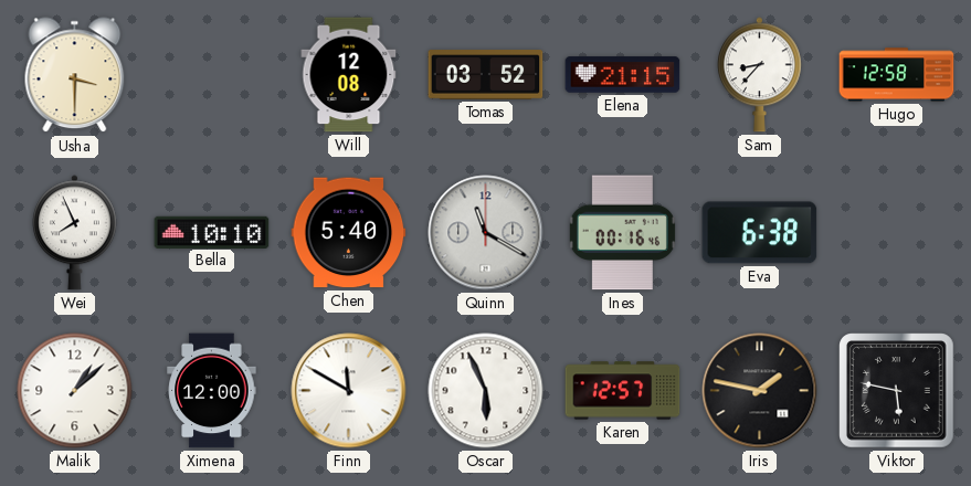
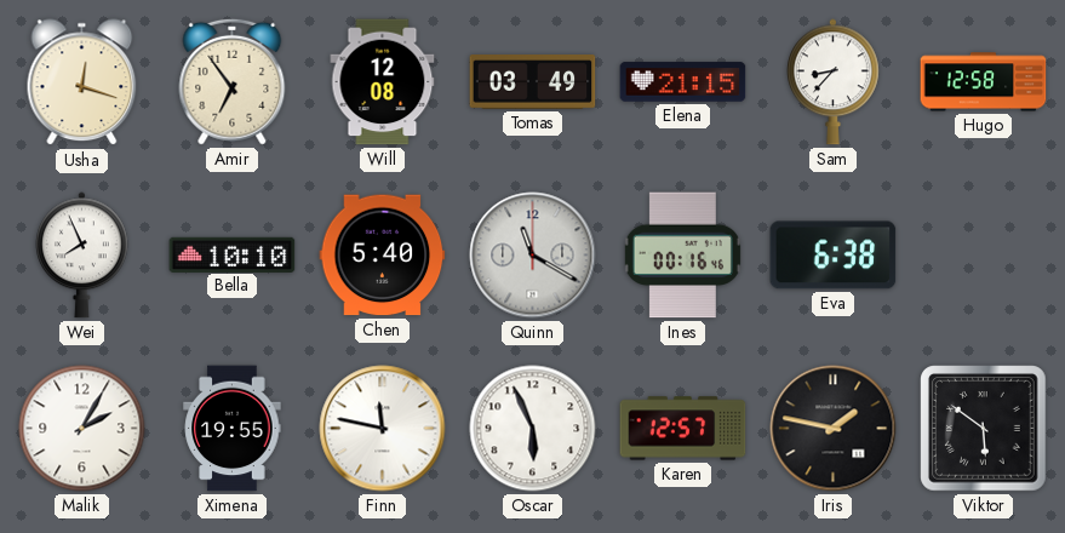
Usha: 3:30 -> 12:18 (82, 82)
Amir: none -> 6:54 (233, 81)
Tomas: 03:52 -> 03:49 (533, 82)
Malik: 1:08 -> 2:05 (82, 429)
Ximena: 12:00 -> 19:55 (233, 429)
Finn: 11:50 -> 11:47 (383, 429)
Viktor: 5:47 -> 5:51 (984, 429)
